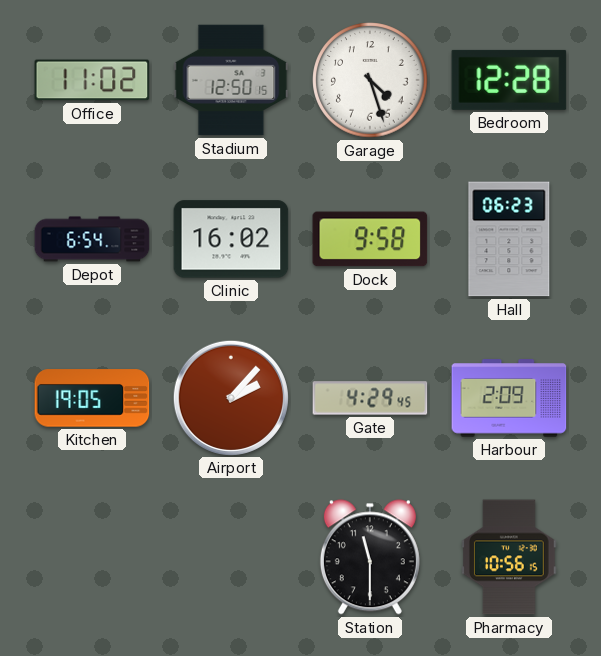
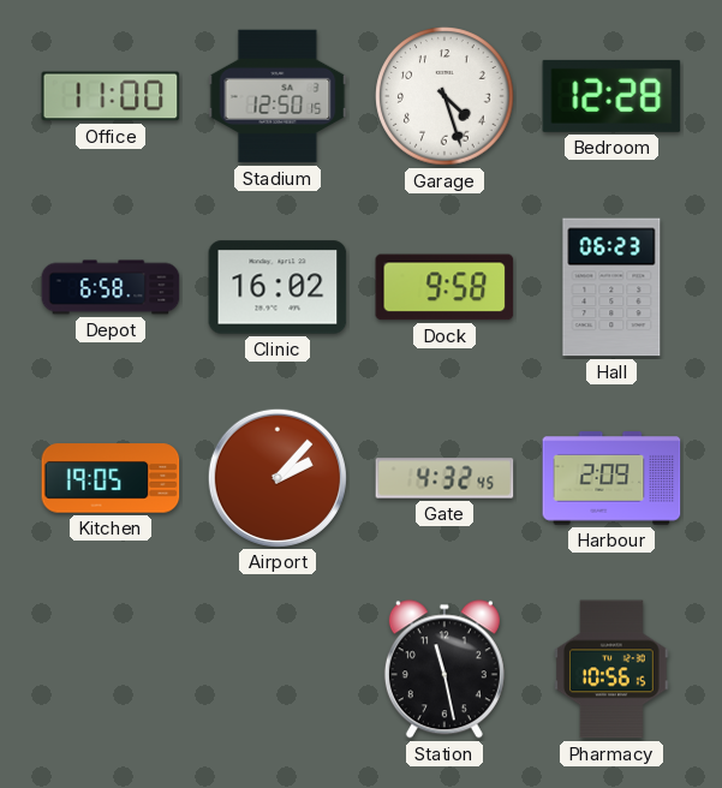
Office: 11:02 -> 11:00 (111, 96)
Depot: 6:54 -> 6:58 (111, 287)
Gate: 4:29 -> 4:32 (444, 478)
Station: 11:30 -> 11:28 (444, 669)
